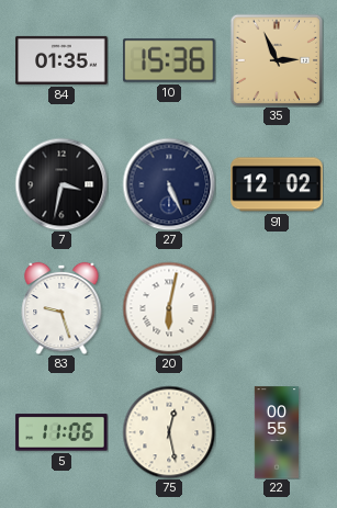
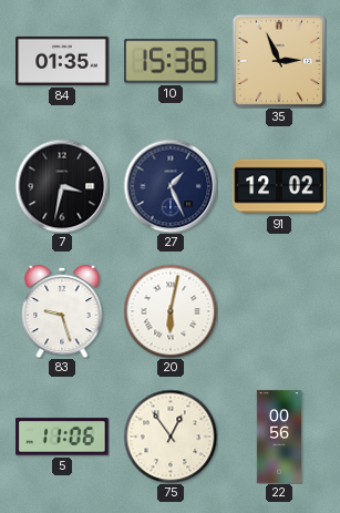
27: 5:26 -> 1:26 (171, 186)
75: 12:28 -> 12:54 (171, 437)
22: 00:55 -> 00:56 (279, 437)
